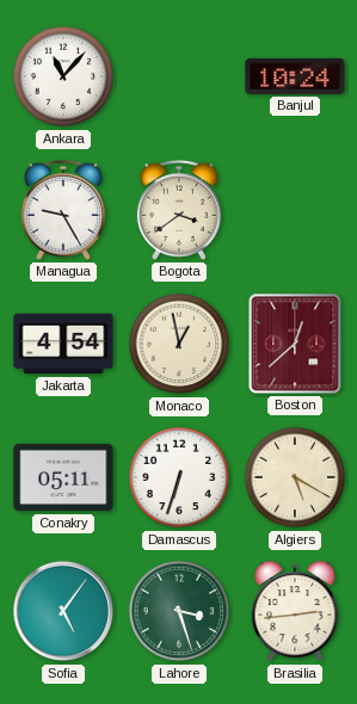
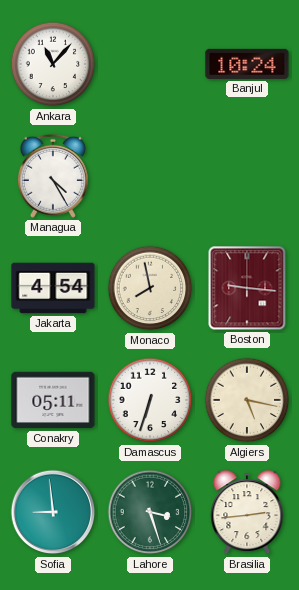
Managua: 9:25 -> 4:25 (53, 176)
Bogota: 3:39 -> none (179, 210)
Monaco: 12:58 -> 7:58 (150, 288)
Boston: 12:38 -> 9:16 (247, 288)
Algiers: 5:20 -> 5:17 (247, 400)
Sofia: 5:06 -> 8:59 (53, 512)
